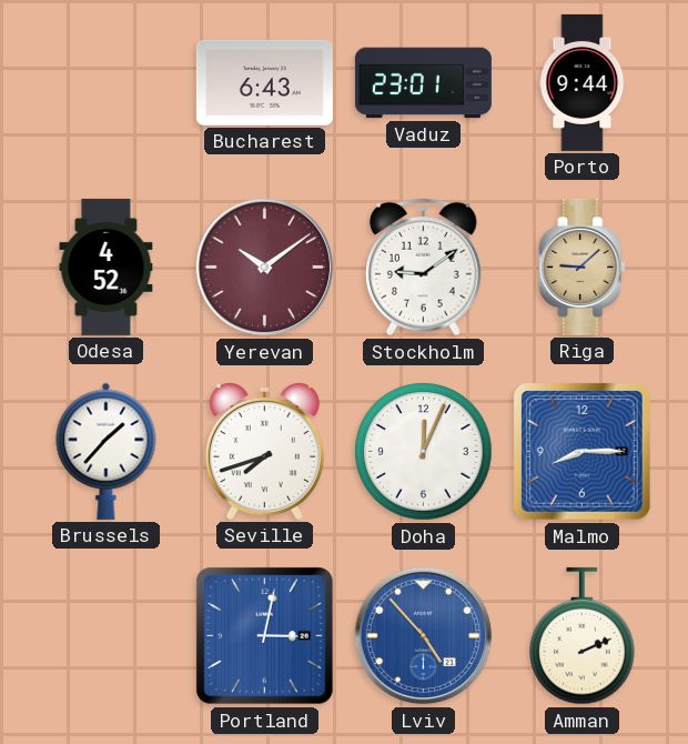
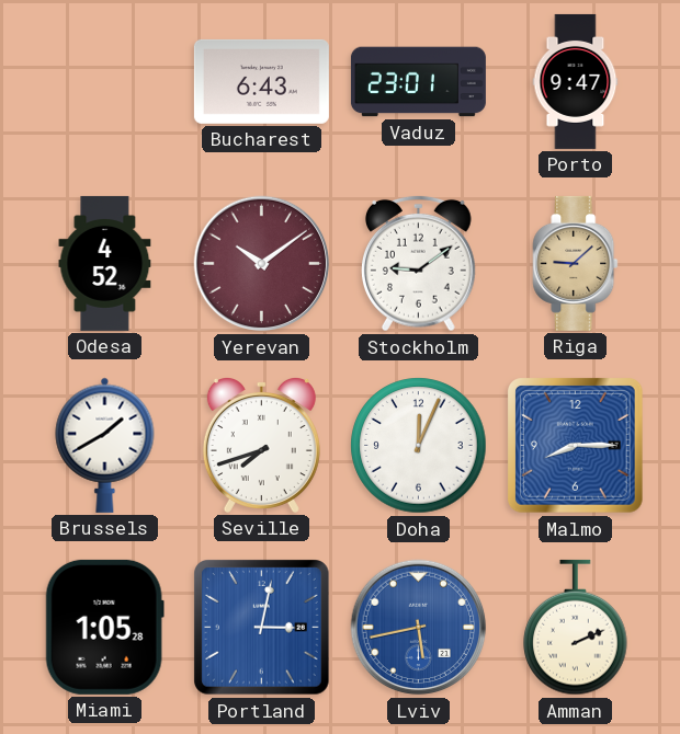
Porto: 9:44 -> 9:47 (576, 81)
Brussels: 1:37 -> 1:40 (105, 445)
Miami: none -> 1:05 (104, 627)
Lviv: 4:53 -> 5:43 (419, 628)
